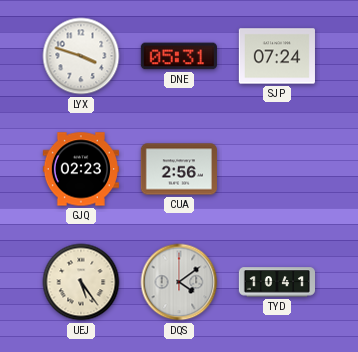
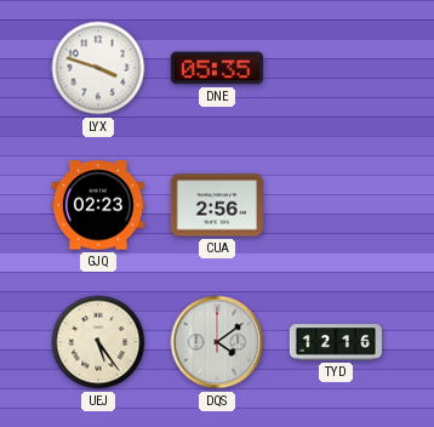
DNE: 05:31 -> 05:35 (217, 68)
SJP: 07:24 -> none (277, 56)
TYD: 10:41 -> 12:16 (335, 342)
